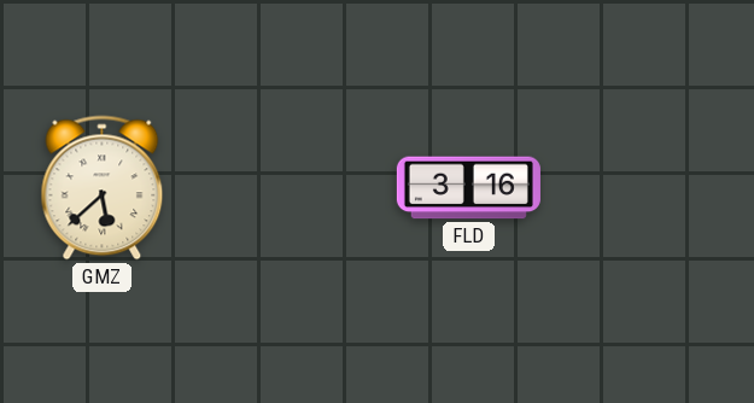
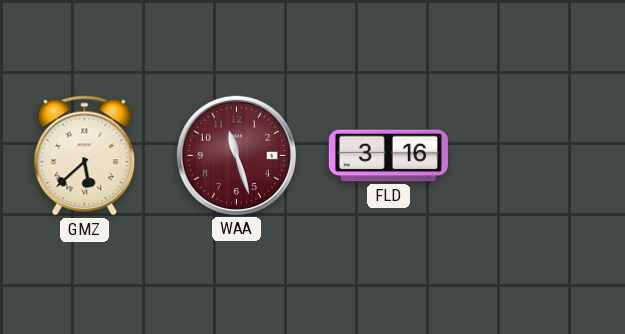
WAA: none -> 11:27 (236, 155)
